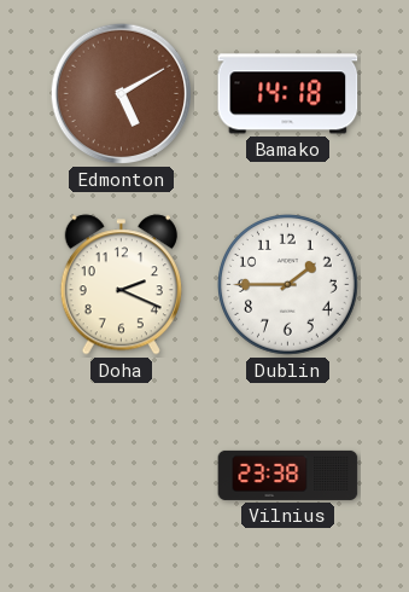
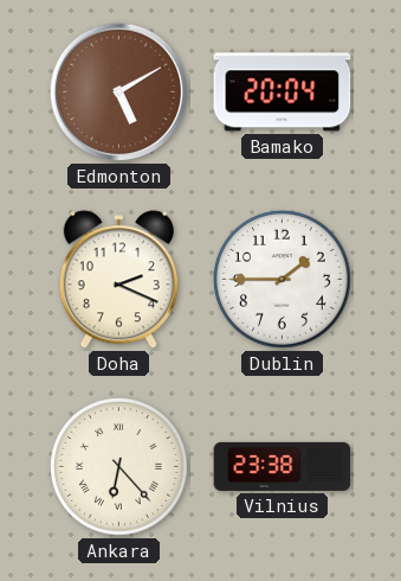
Bamako: 14:18 -> 20:04 (283, 92)
Ankara: none -> 6:23 (119, 467)
